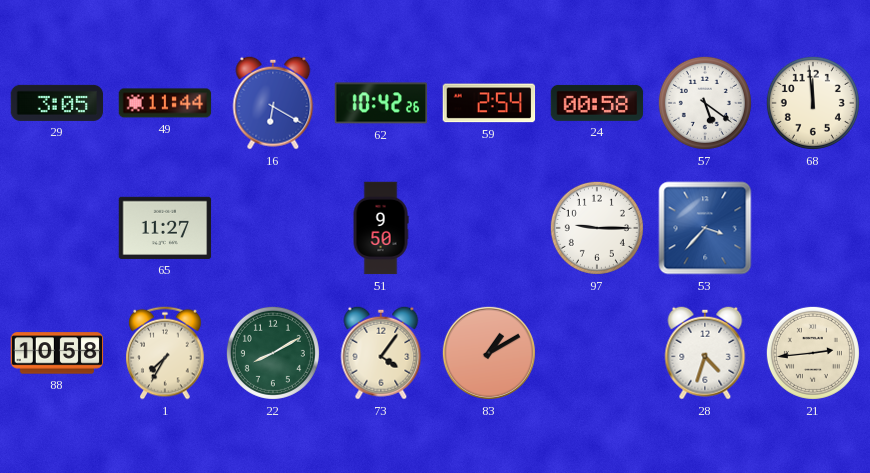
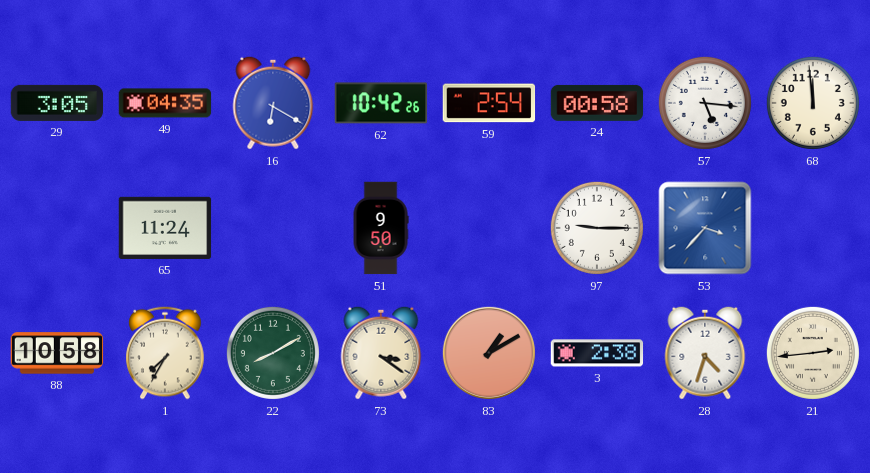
49: 11:44 -> 04:35 (165, 103)
57: 5:21 -> 5:16 (705, 103)
65: 11:27 -> 11:24 (165, 228)
73: 4:06 -> 3:21 (381, 353)
3: none -> 2:38 (597, 353)
